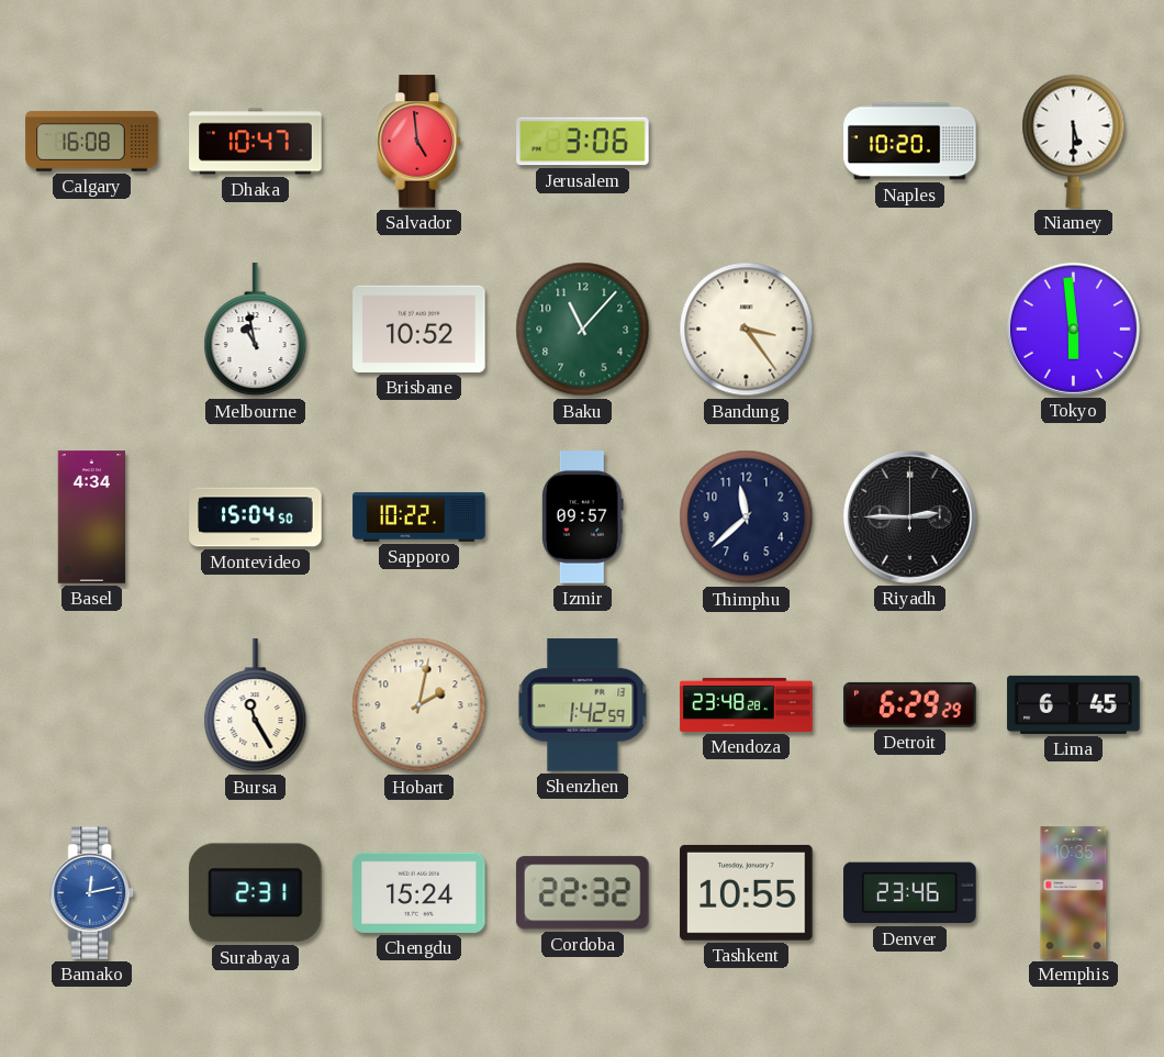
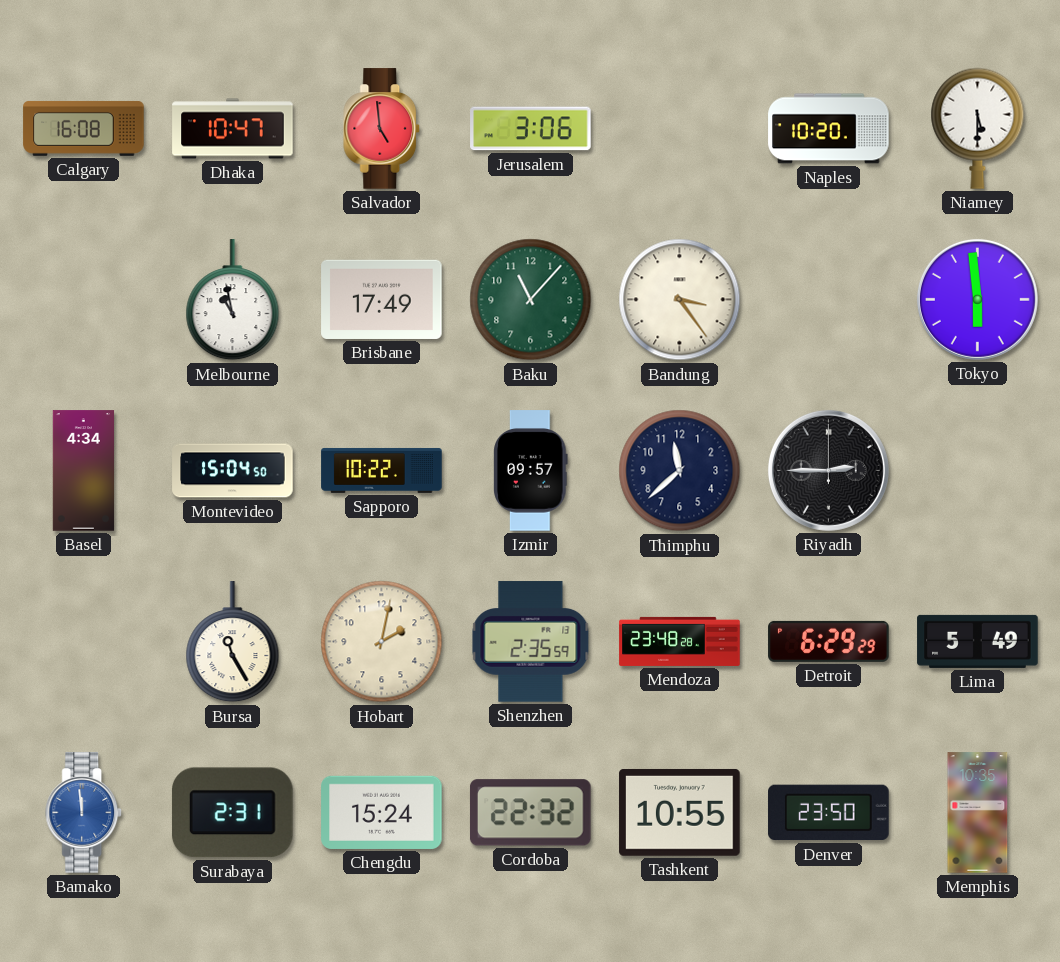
Brisbane: 10:52 -> 17:49 (382, 299)
Shenzhen: 1:42 -> 2:35 (531, 642)
Lima: 6:45 -> 5:49 (978, 641)
Bamako: 12:13 -> 11:59 (84, 813)
Denver: 23:46 -> 23:50 (829, 813)
